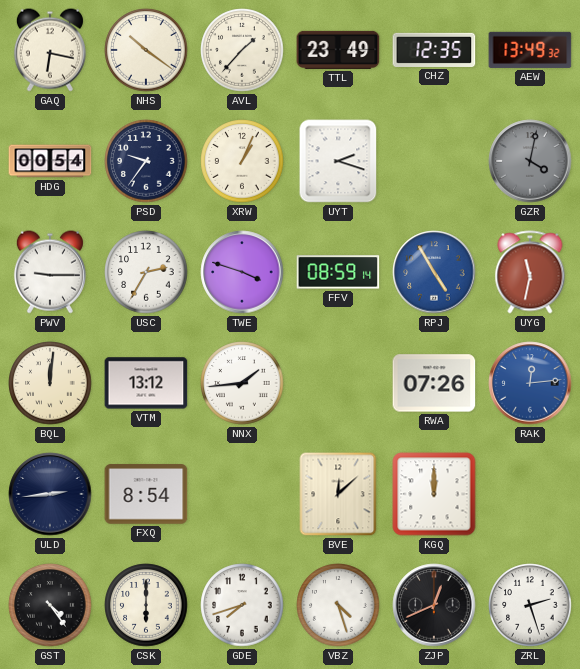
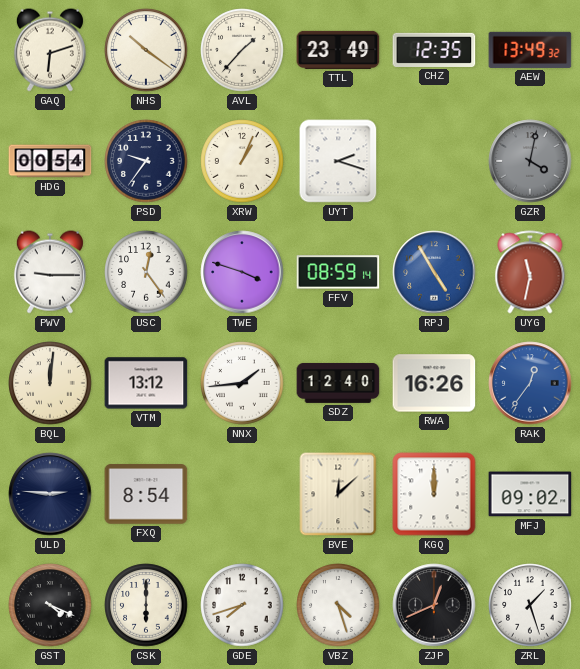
GAQ: 6:17 -> 6:12 (50, 50)
USC: 2:35 -> 12:24 (146, 272)
SDZ: none -> 12:40 (338, 383)
RWA: 07:26 -> 16:26 (434, 383)
RAK: 12:14 -> 12:36 (530, 383)
ULD: 2:44 -> 2:46 (50, 494)
MFJ: none -> 09:02 (530, 494)
GST: 4:24 -> 4:19 (50, 605)
ZRL: 2:27 -> 1:27 (530, 605)
